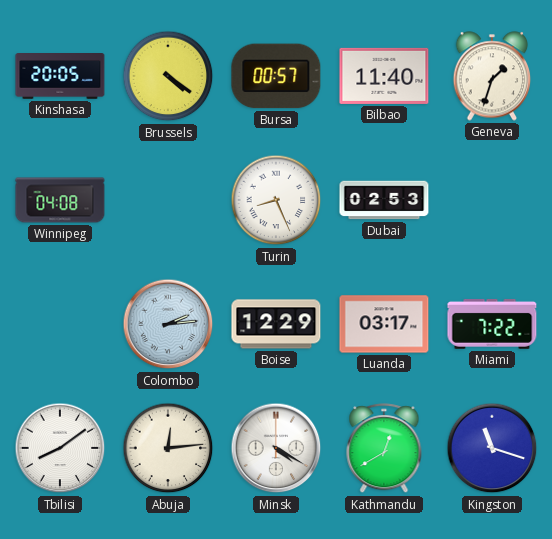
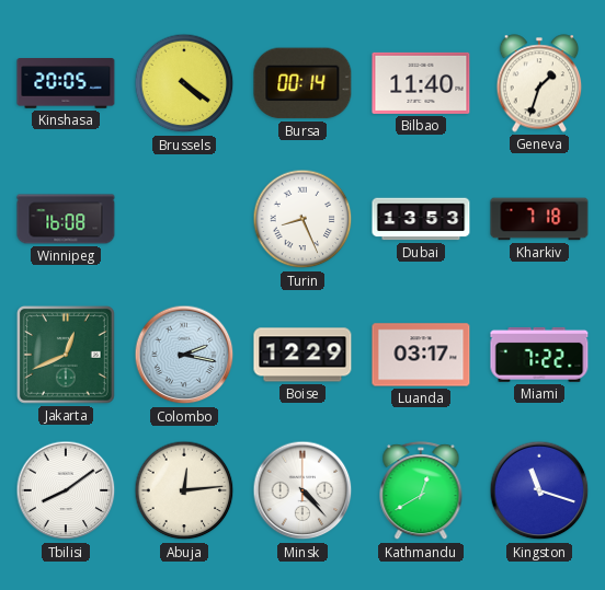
Bursa: 00:57 -> 00:14 (302, 83)
Winnipeg: 04:08 -> 16:08 (66, 219)
Dubai: 02:53 -> 13:53 (421, 219)
Kharkiv: none -> 7:18 (539, 219)
Jakarta: none -> 12:41 (66, 355)
Colombo: 2:14 -> 2:17 (184, 355)
Minsk: 4:20 -> 4:23 (302, 490)
